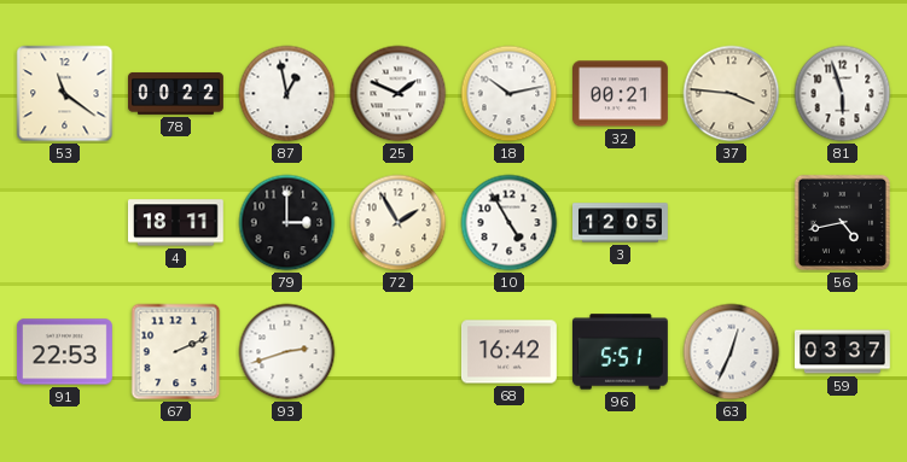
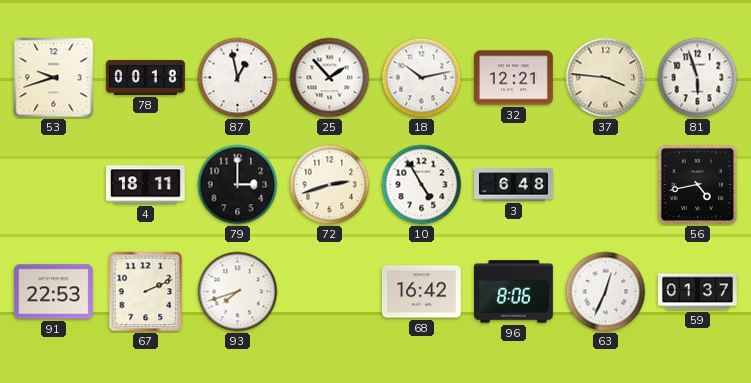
53: 11:21 -> 9:42 (54, 78)
78: 00:22 -> 00:18 (146, 77)
25: 1:49 -> 1:53 (330, 78)
32: 00:21 -> 12:21 (514, 78)
72: 1:55 -> 2:42 (330, 185)
3: 12:05 -> 6:48 (514, 185)
93: 2:42 -> 7:42 (238, 292)
96: 5:51 -> 8:06 (514, 292)
59: 03:37 -> 01:37 (698, 292)
